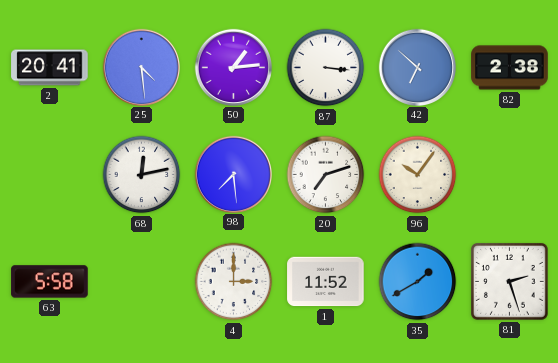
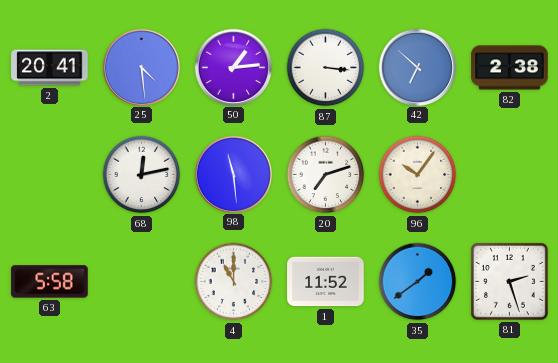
98: 7:29 -> 11:29 (233, 174)
4: 3:00 -> 11:00 (234, 282)
35: 1:40 -> 1:39 (418, 282)
